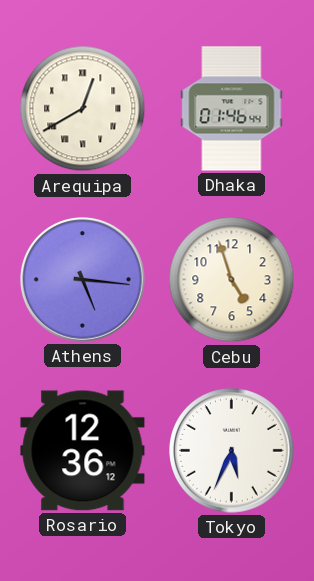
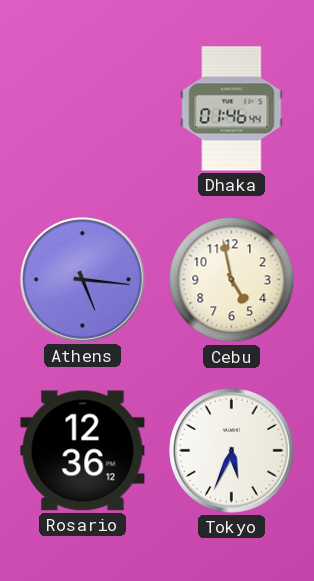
Arequipa: 12:40 -> none (83, 109)
Cebu: 4:57 -> 4:58 (232, 280)
